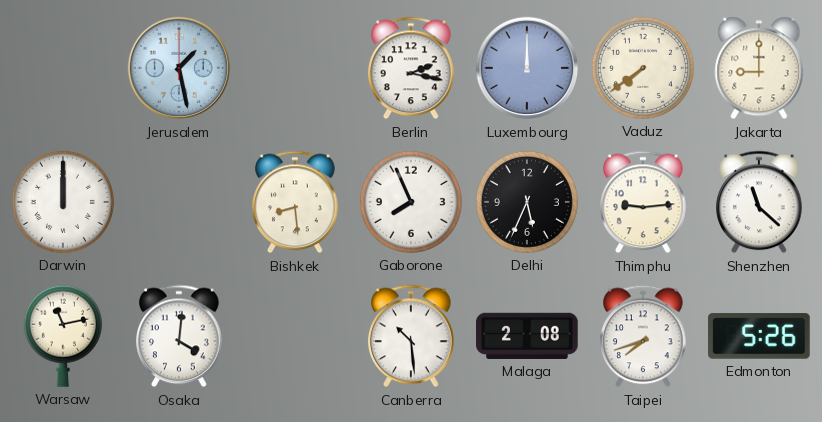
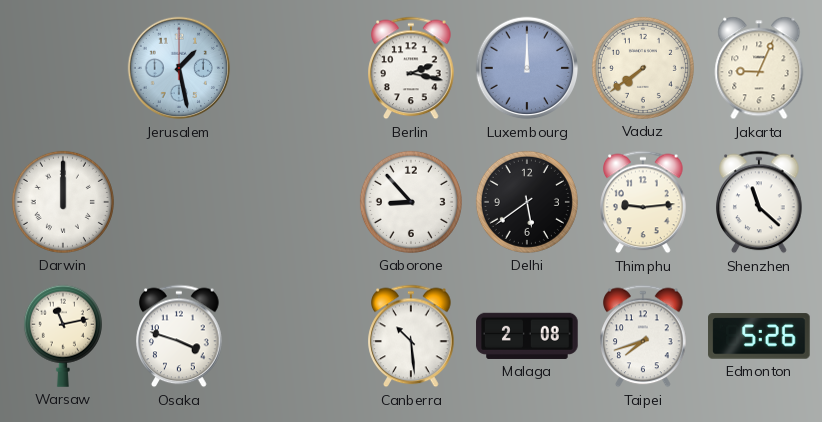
Jakarta: 9:00 -> 9:04 (759, 68)
Bishkek: 8:29 -> none (295, 202)
Gaborone: 7:56 -> 8:53 (411, 202)
Delhi: 5:34 -> 5:39 (527, 202)
Osaka: 4:01 -> 3:48 (179, 336)
